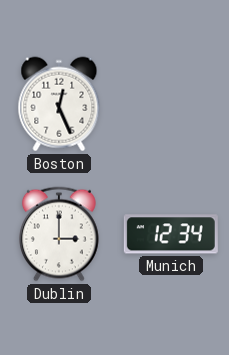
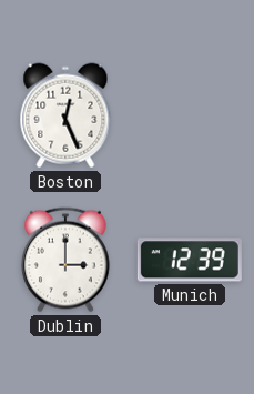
Munich: 12:34 -> 12:39 (190, 260)
